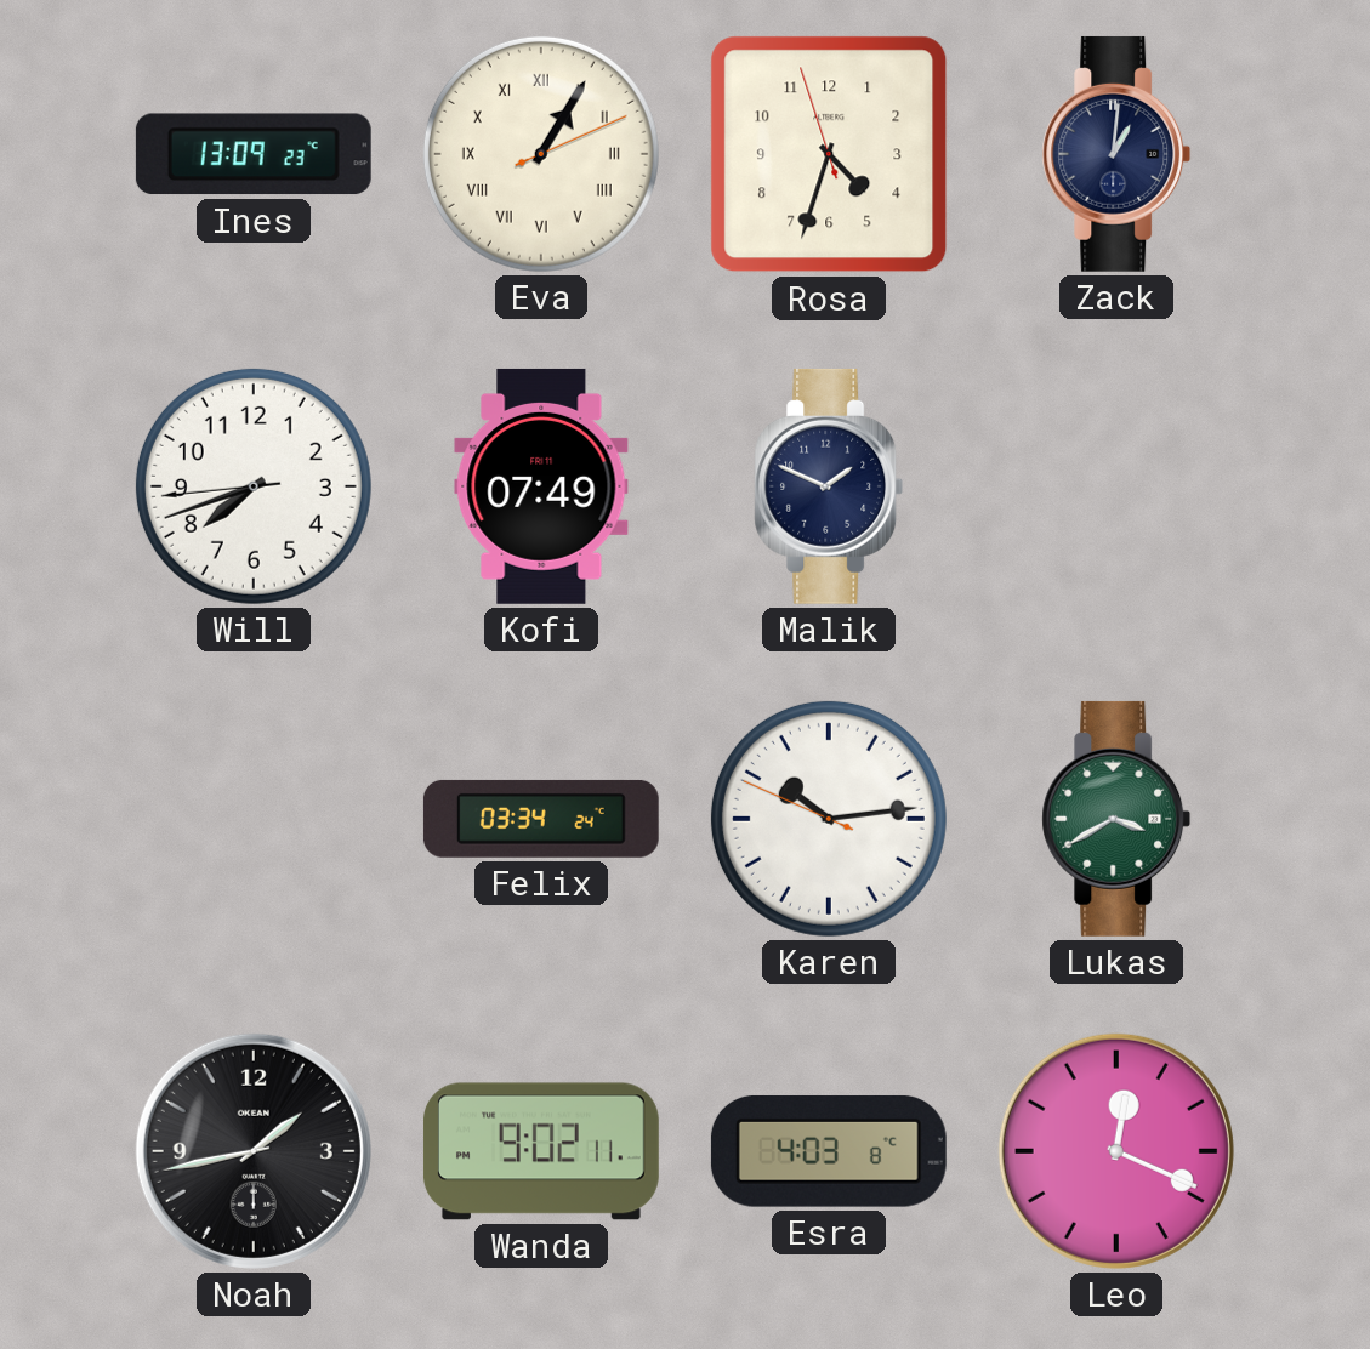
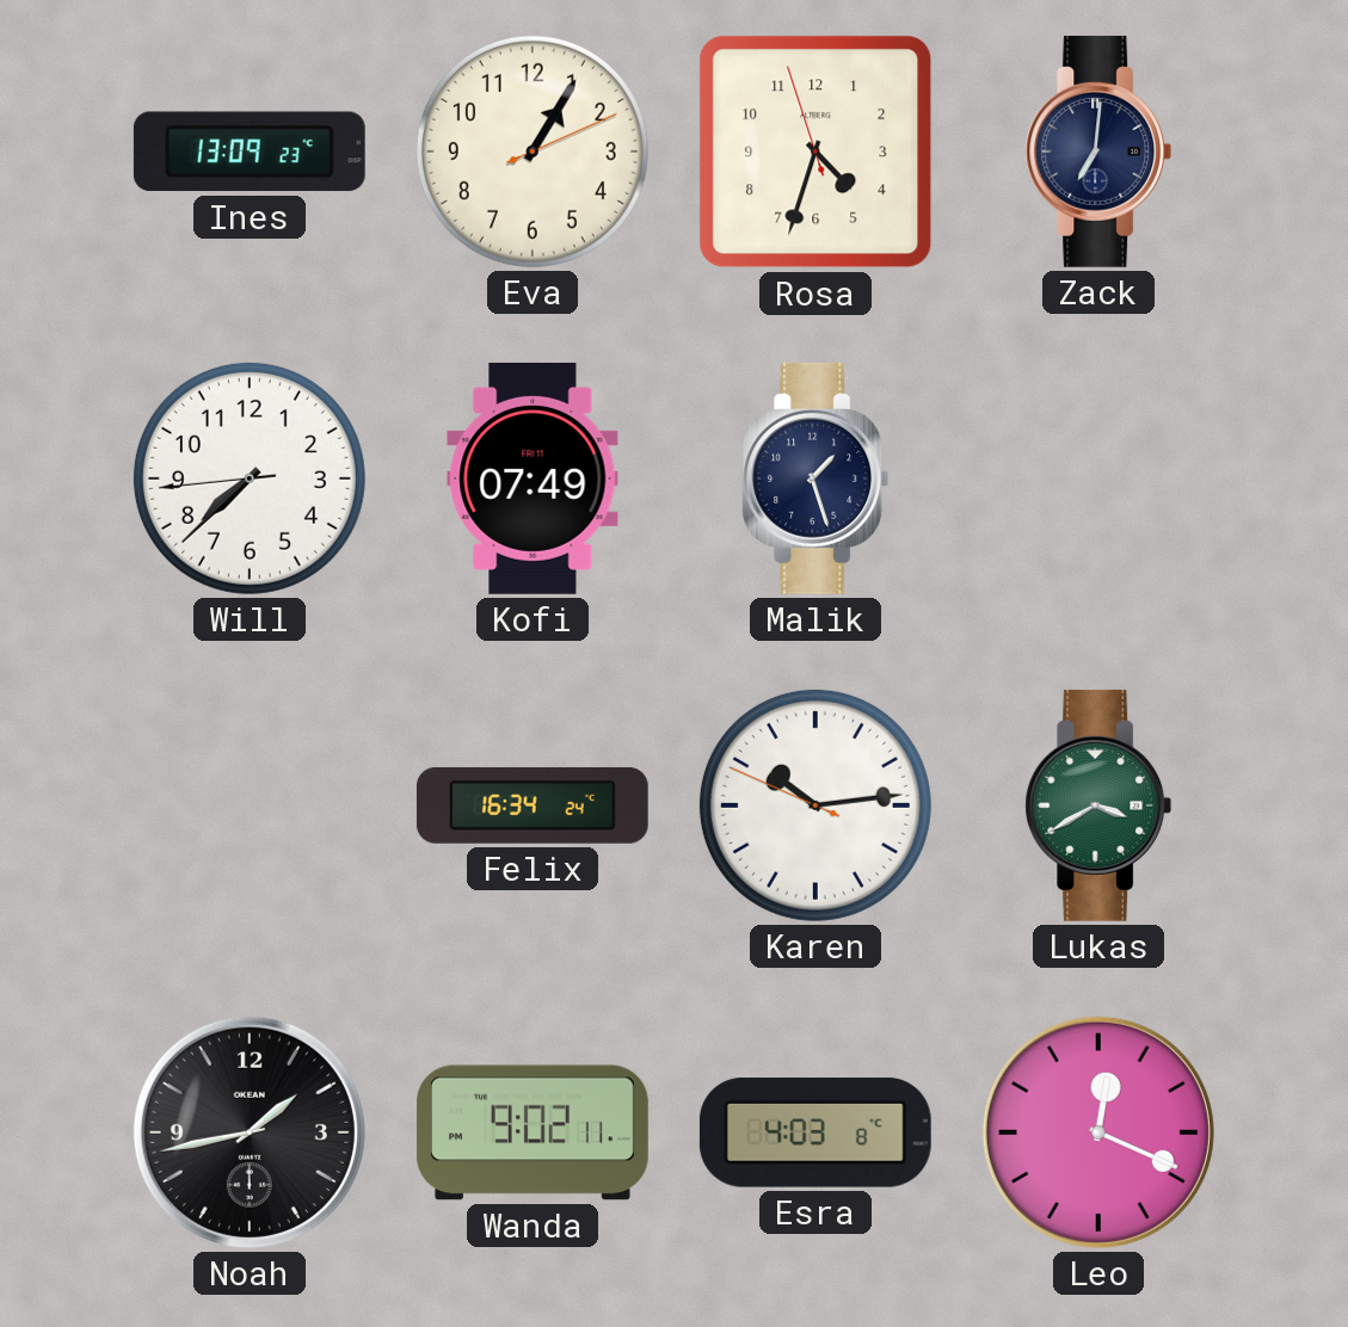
Eva numerals: Roman -> Arabic (533, 152)
Zack: 1:01 -> 7:01 (1098, 152)
Will: 7:41 -> 7:37 (250, 479)
Malik: 1:49 -> 1:27 (815, 479)
Felix: 03:34 -> 16:34 (533, 806)
